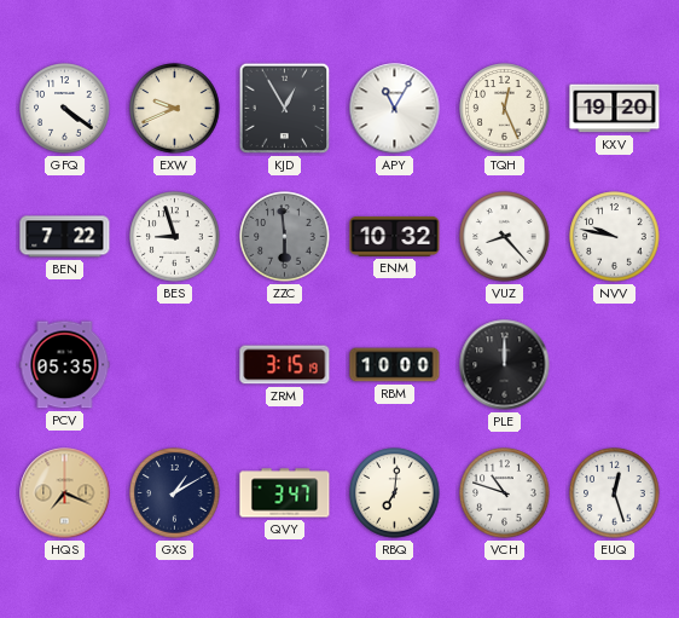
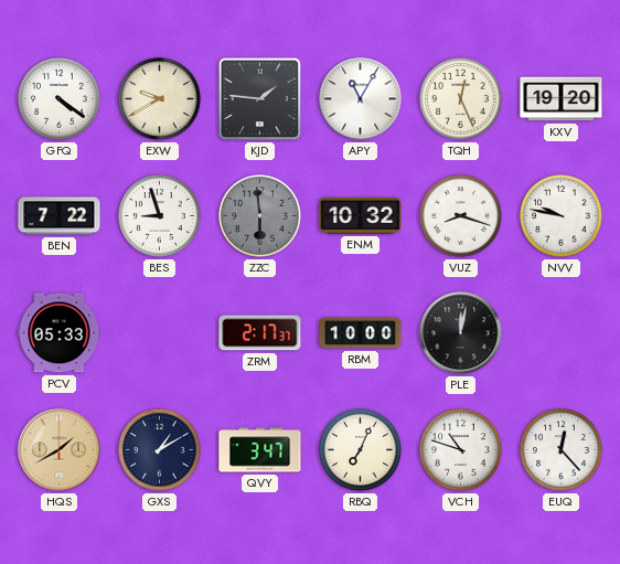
EXW: 9:41 -> 9:40 (160, 99)
KJD: 12:55 -> 1:46 (260, 99)
VUZ: 8:23 -> 8:18 (461, 216)
PCV: 05:35 -> 05:33 (60, 333)
ZRM: 3:15 -> 2:17 (260, 333)
PLE: 12:00 -> 12:02 (461, 333)
HQS: 7:19 -> 1:40 (60, 450)
RBQ: 7:01 -> 7:04 (361, 450)
EUQ: 12:27 -> 12:23 (562, 450)
